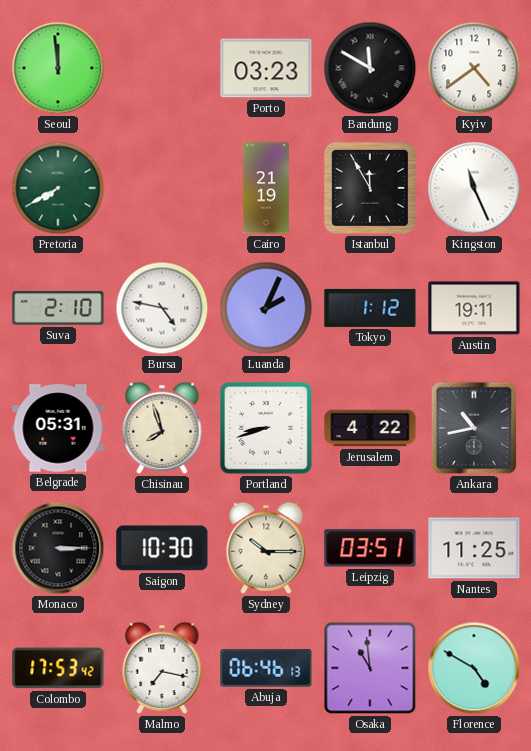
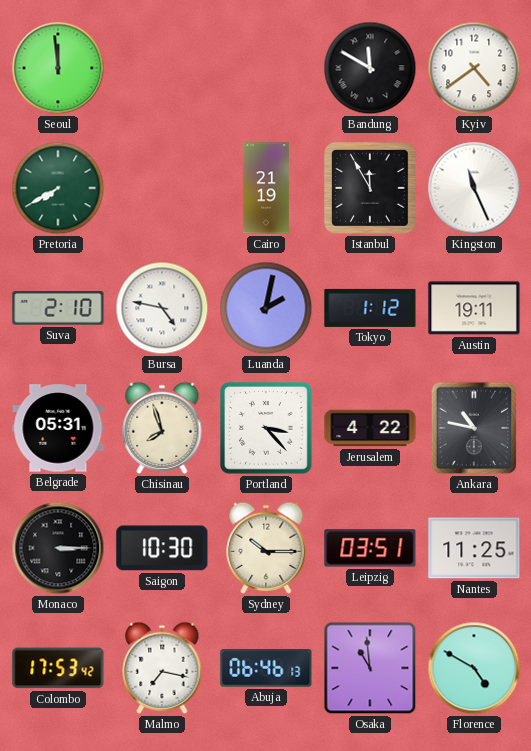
Porto: 03:23 -> none (266, 68)
Luanda: 2:04 -> 2:02 (266, 308)
Portland: 8:42 -> 3:23 (266, 428)
Ankara: 10:43 -> 10:47 (474, 428)
